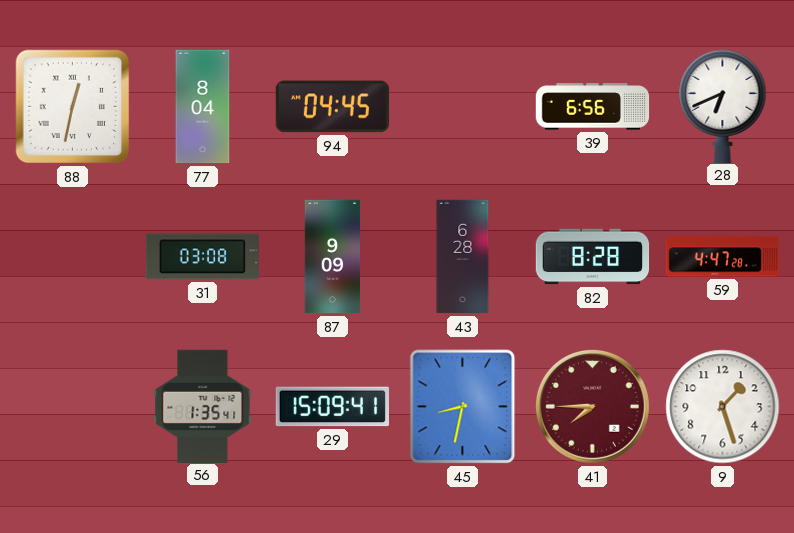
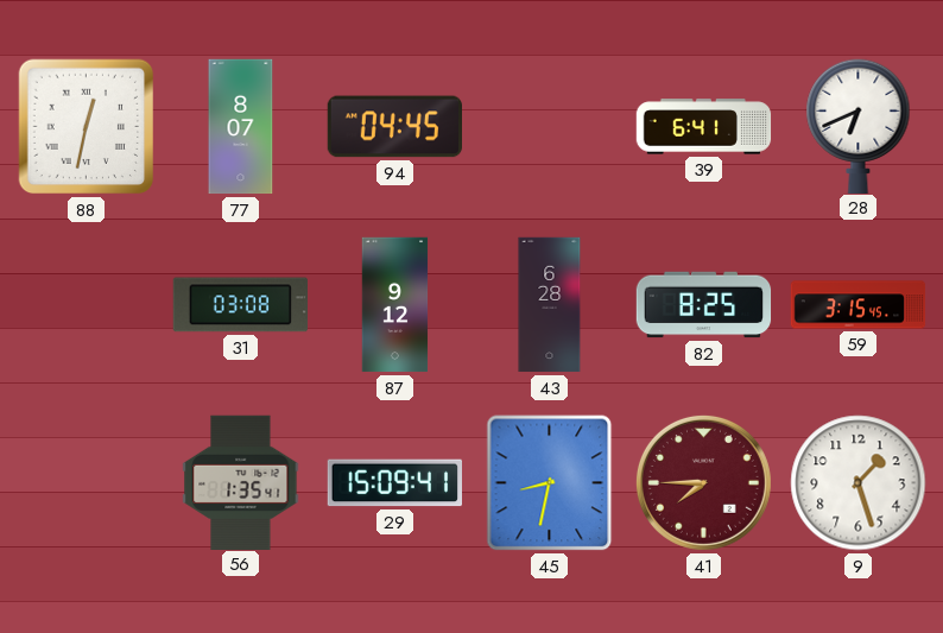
77: 8:04 -> 8:07 (241, 127)
39: 6:56 -> 6:41 (704, 127)
87: 9:09 -> 9:12 (395, 305)
82: 8:28 -> 8:25 (704, 305)
59: 4:47 -> 3:15 (859, 305)
